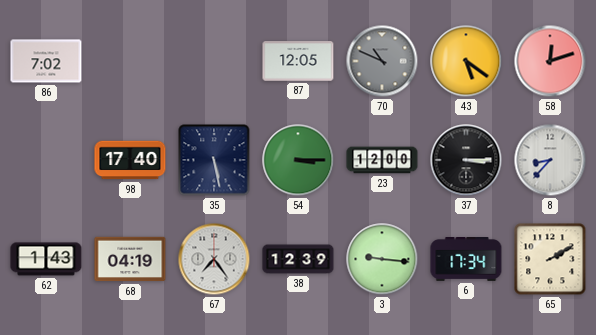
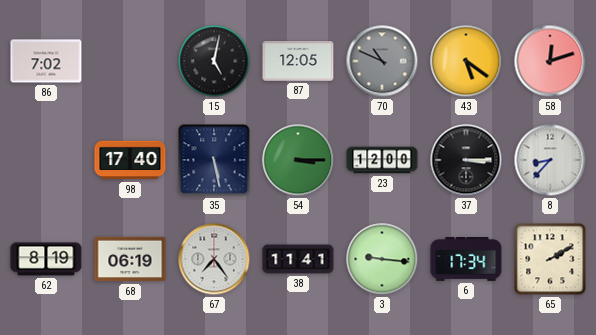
15: none -> 5:02 (214, 61)
62: 1:43 -> 8:19 (46, 259)
68: 04:19 -> 06:19 (130, 259)
38: 12:39 -> 11:41 (298, 259)
